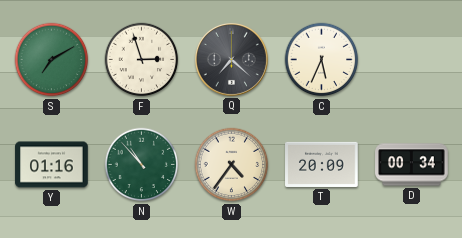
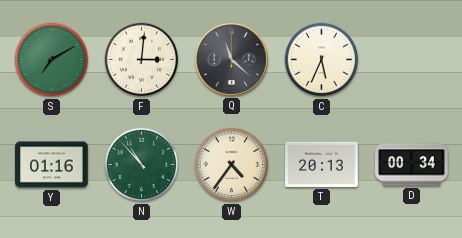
F: 2:57 -> 3:01 (142, 60)
Q: 7:22 -> 11:22 (231, 59)
T: 20:09 -> 20:13 (322, 164)
